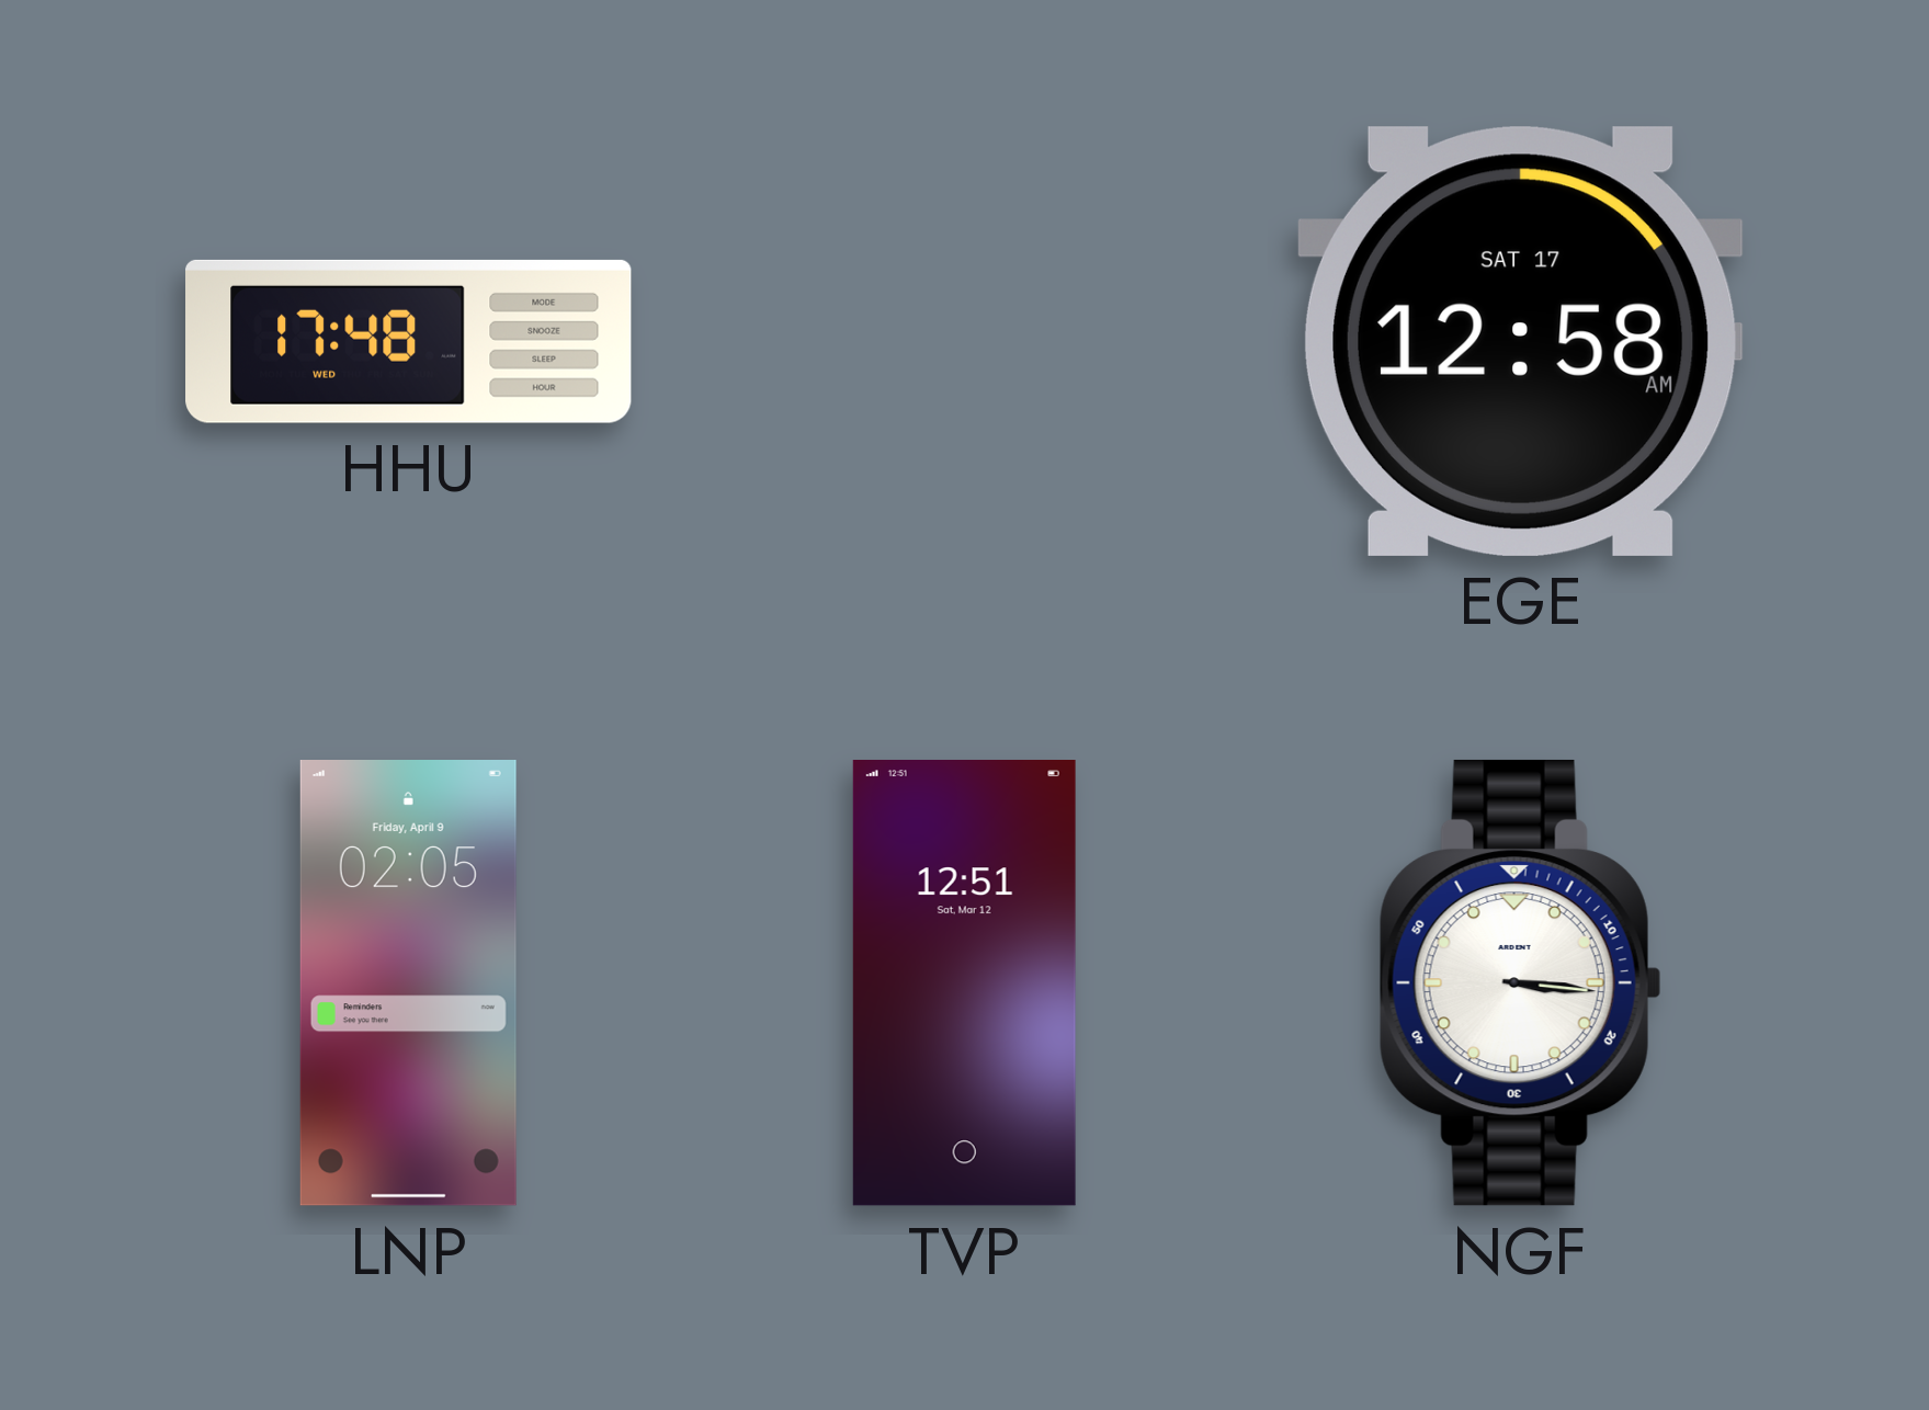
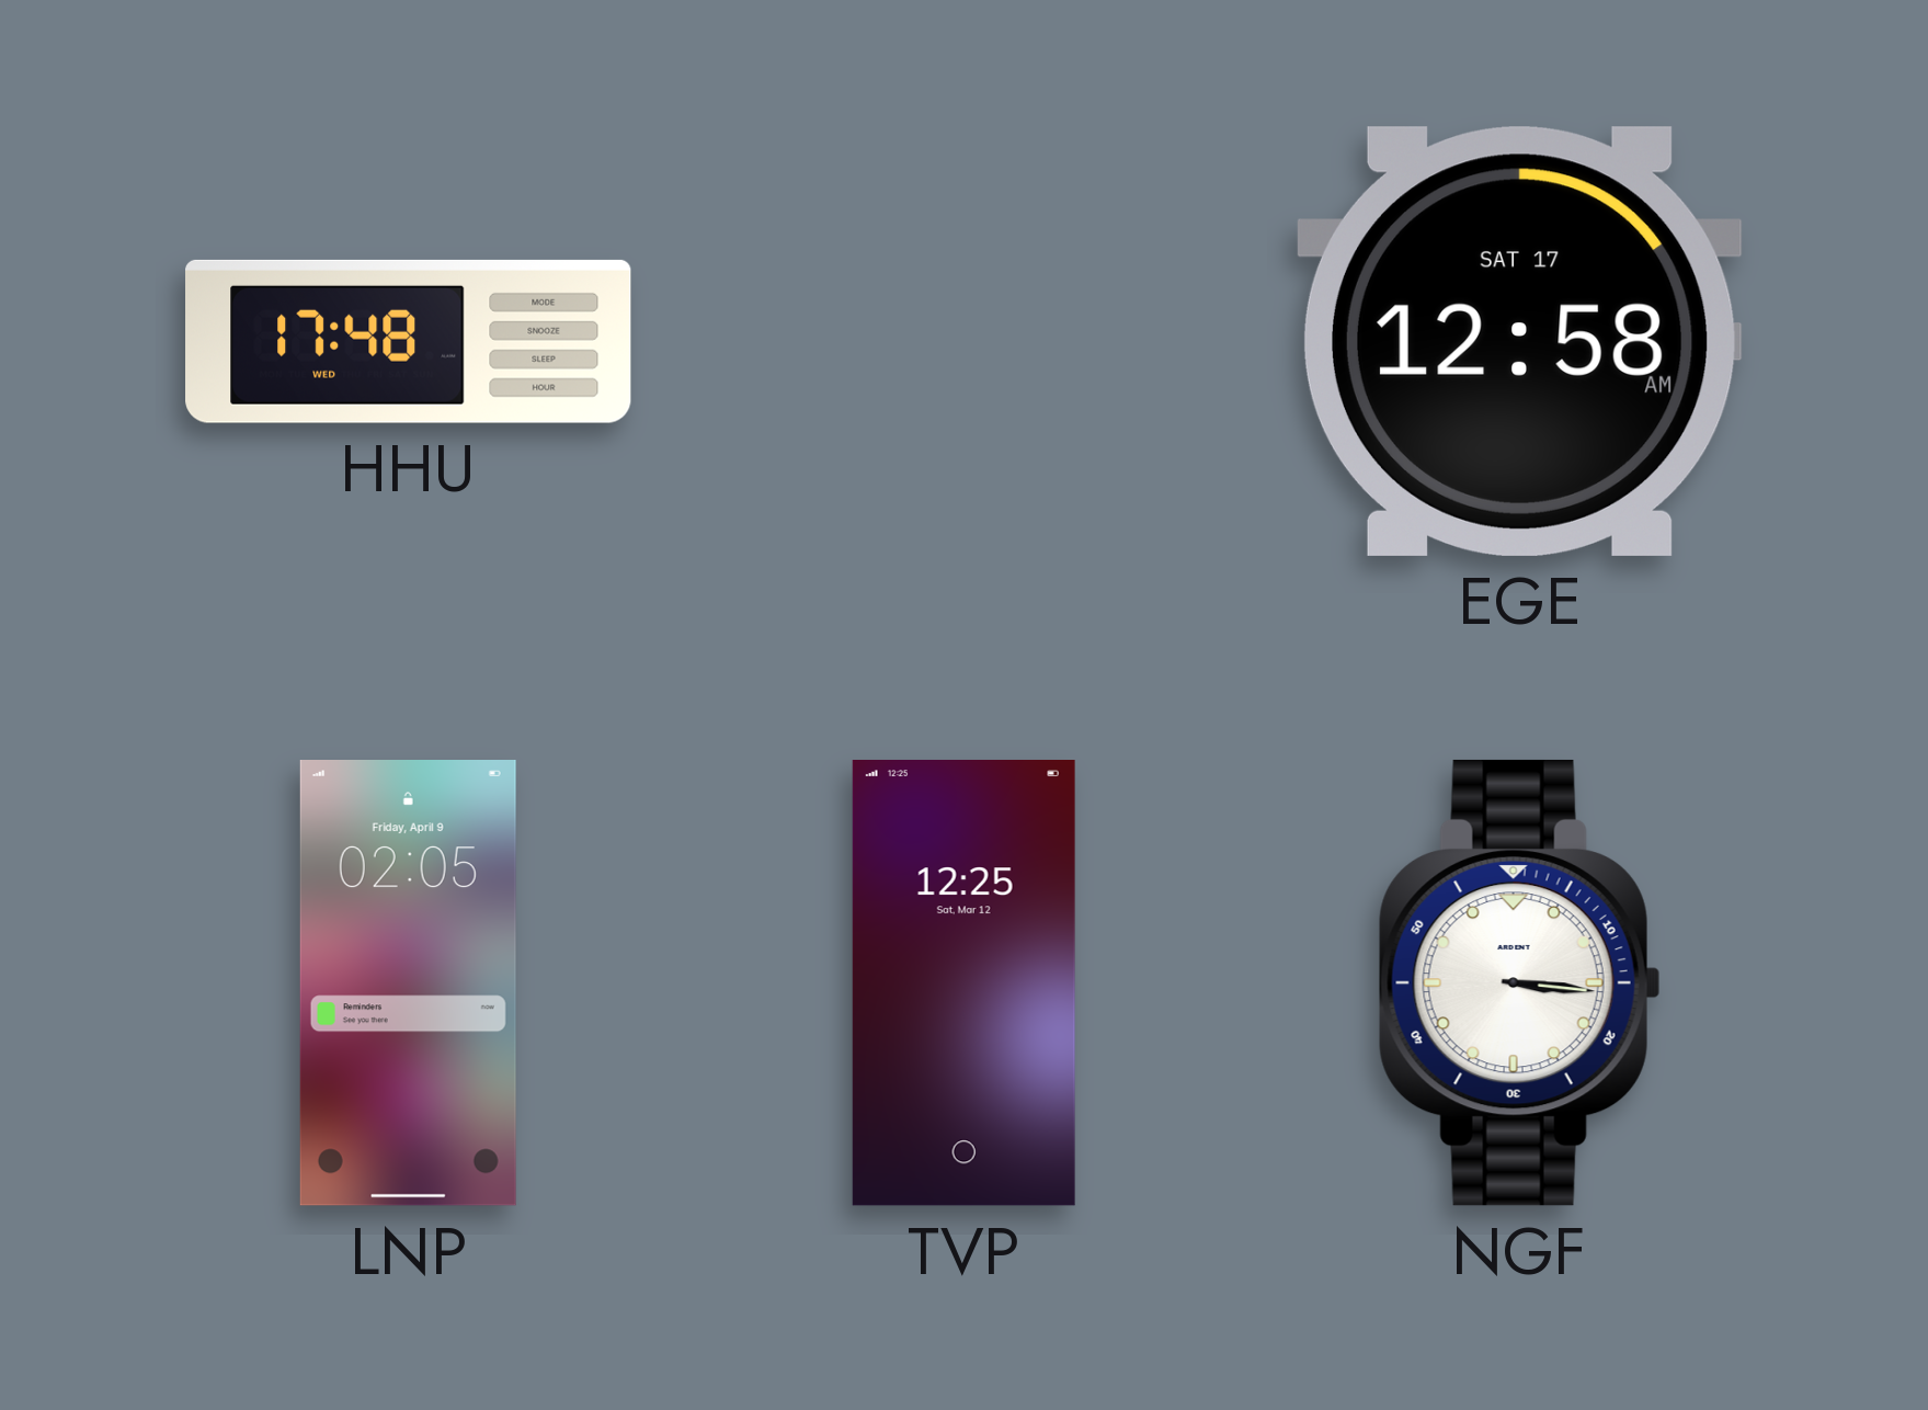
TVP: 12:51 -> 12:25 (963, 983)
